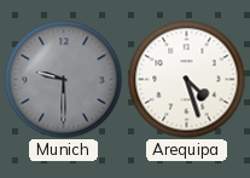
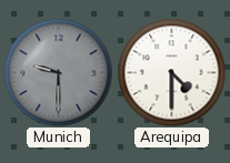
Arequipa: 4:27 -> 4:30 (171, 72)
